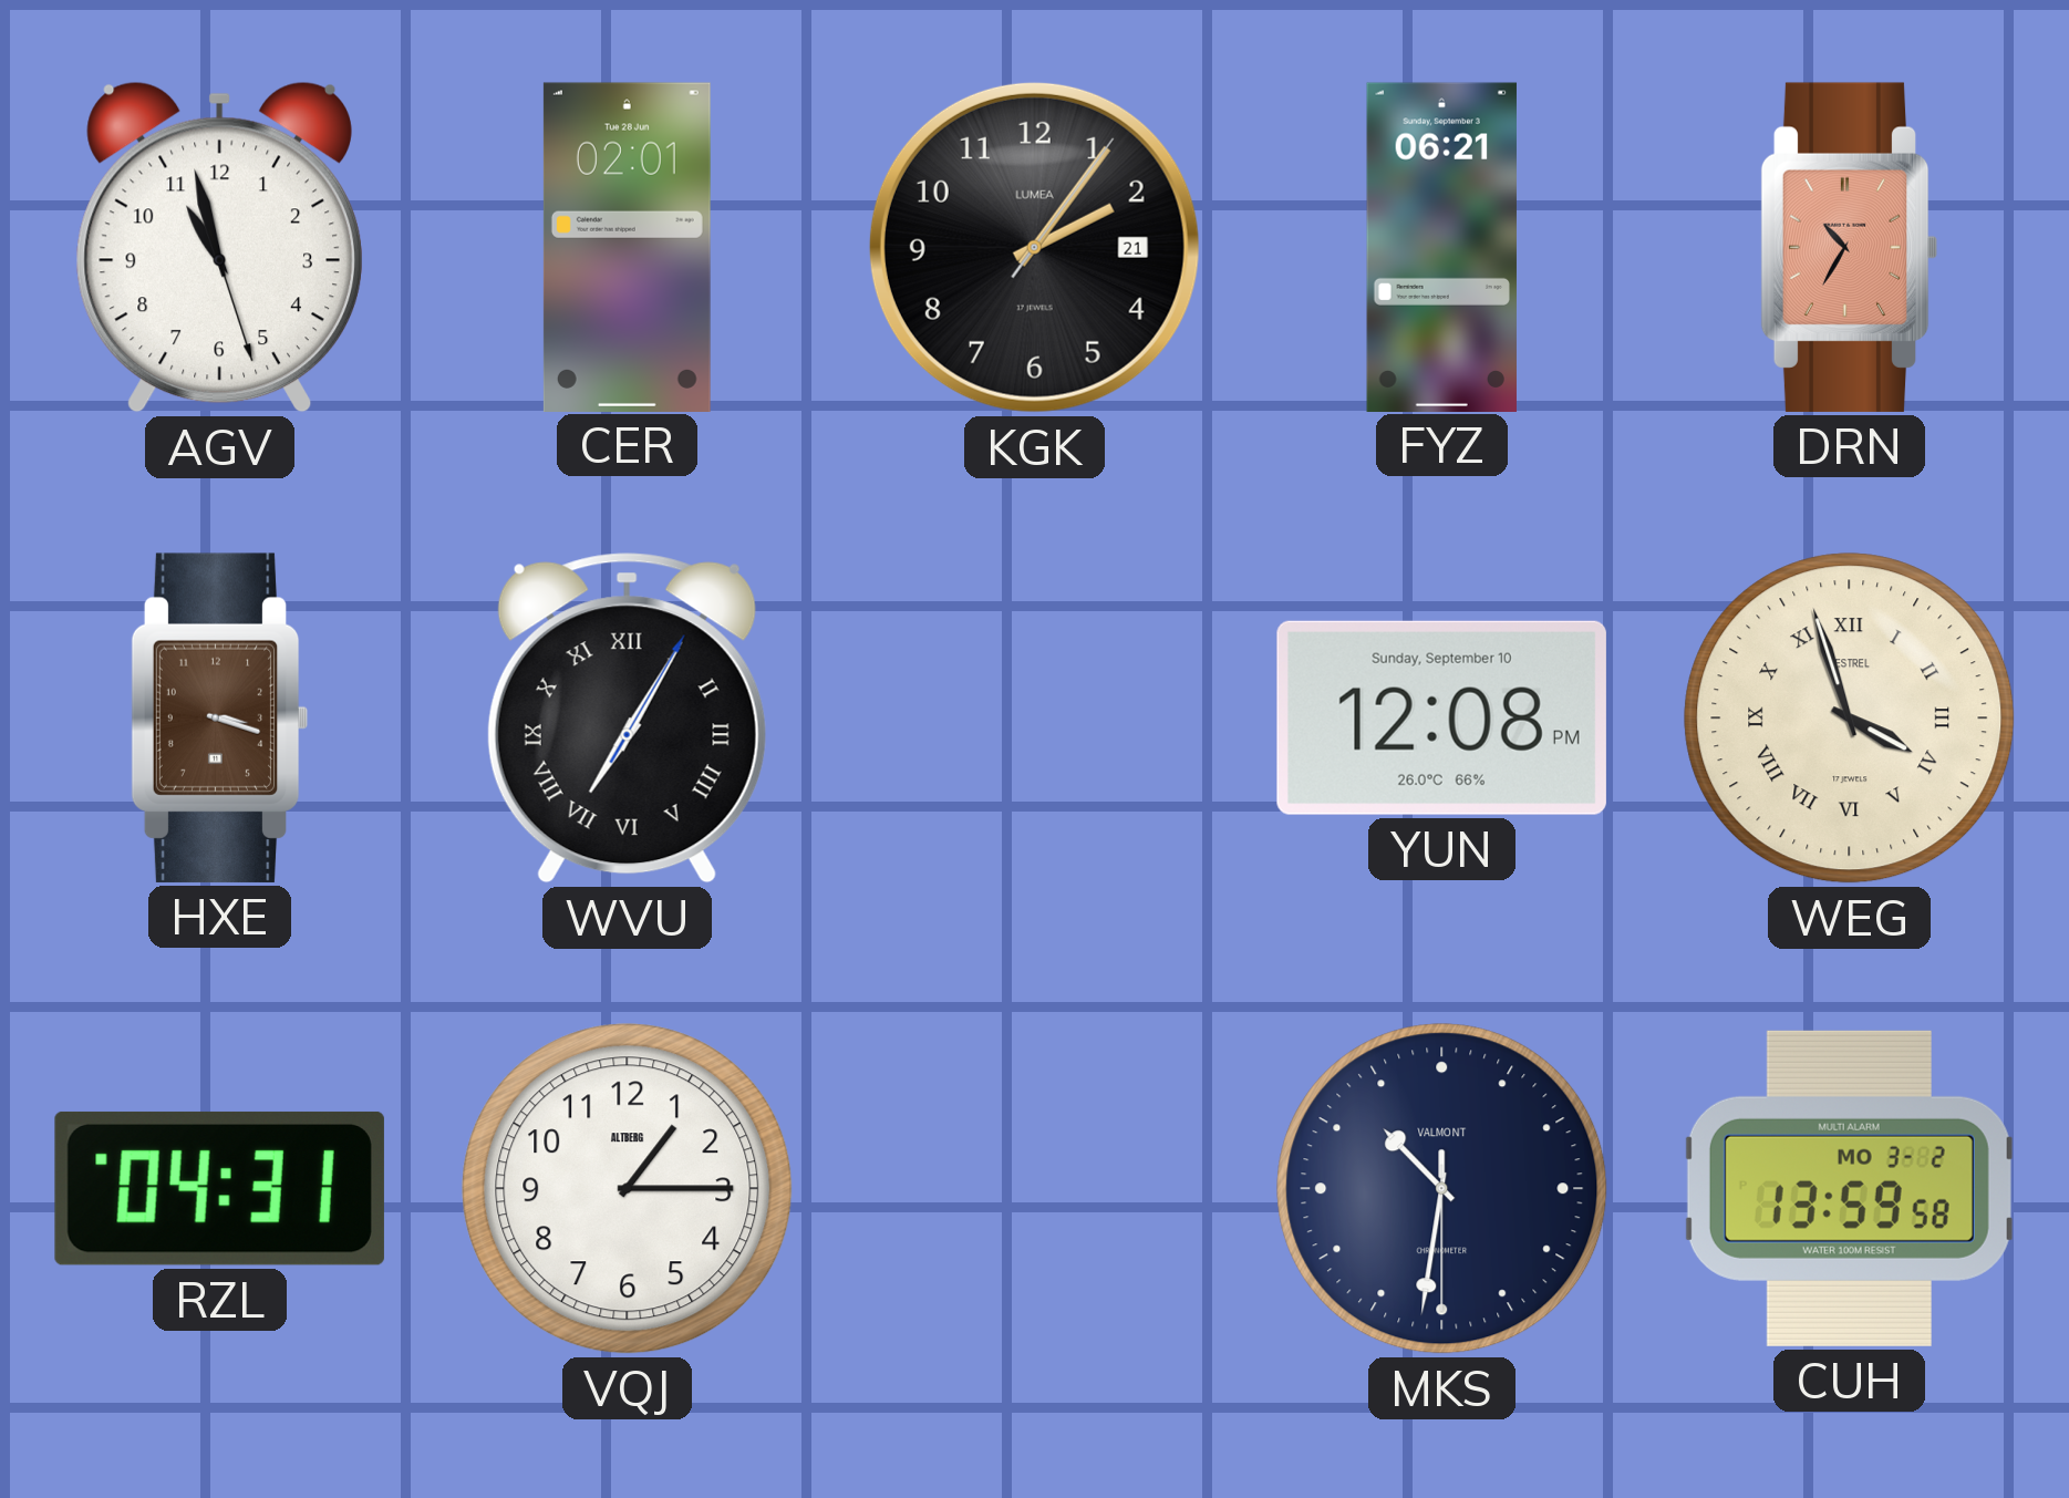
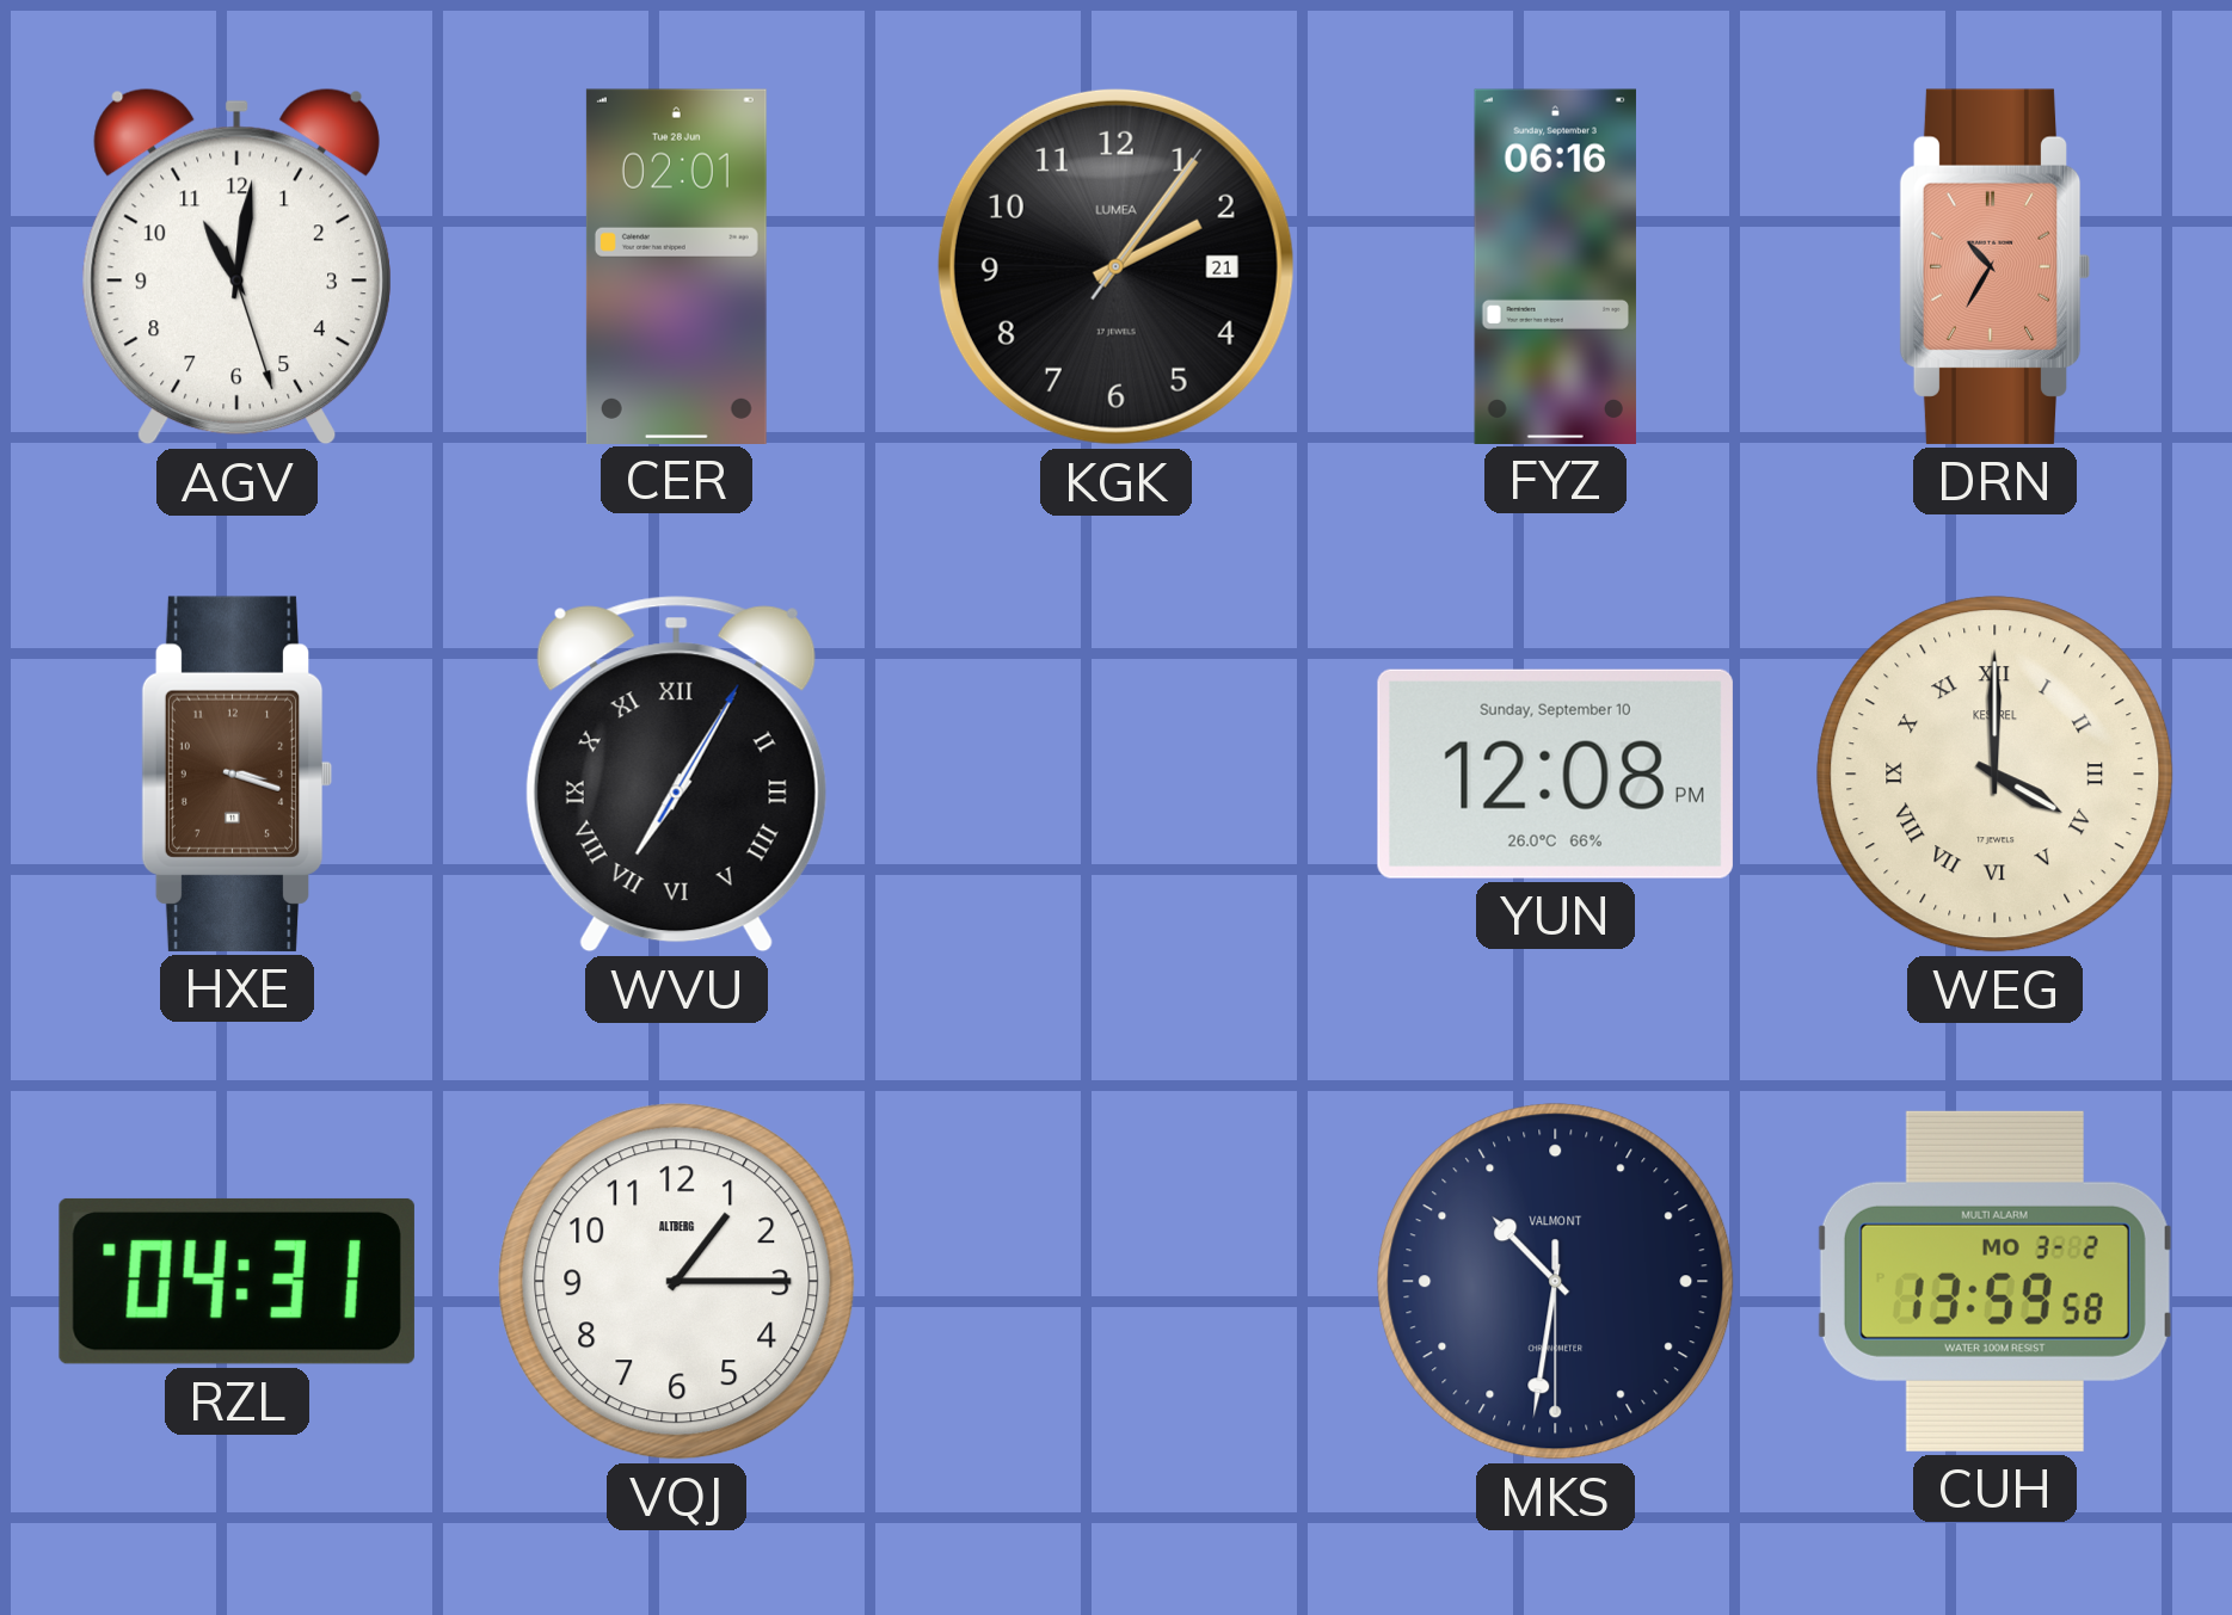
AGV: 10:57 -> 11:01 (236, 266)
FYZ: 06:21 -> 06:16 (1555, 266)
WEG: 3:57 -> 4:00 (1996, 775)
